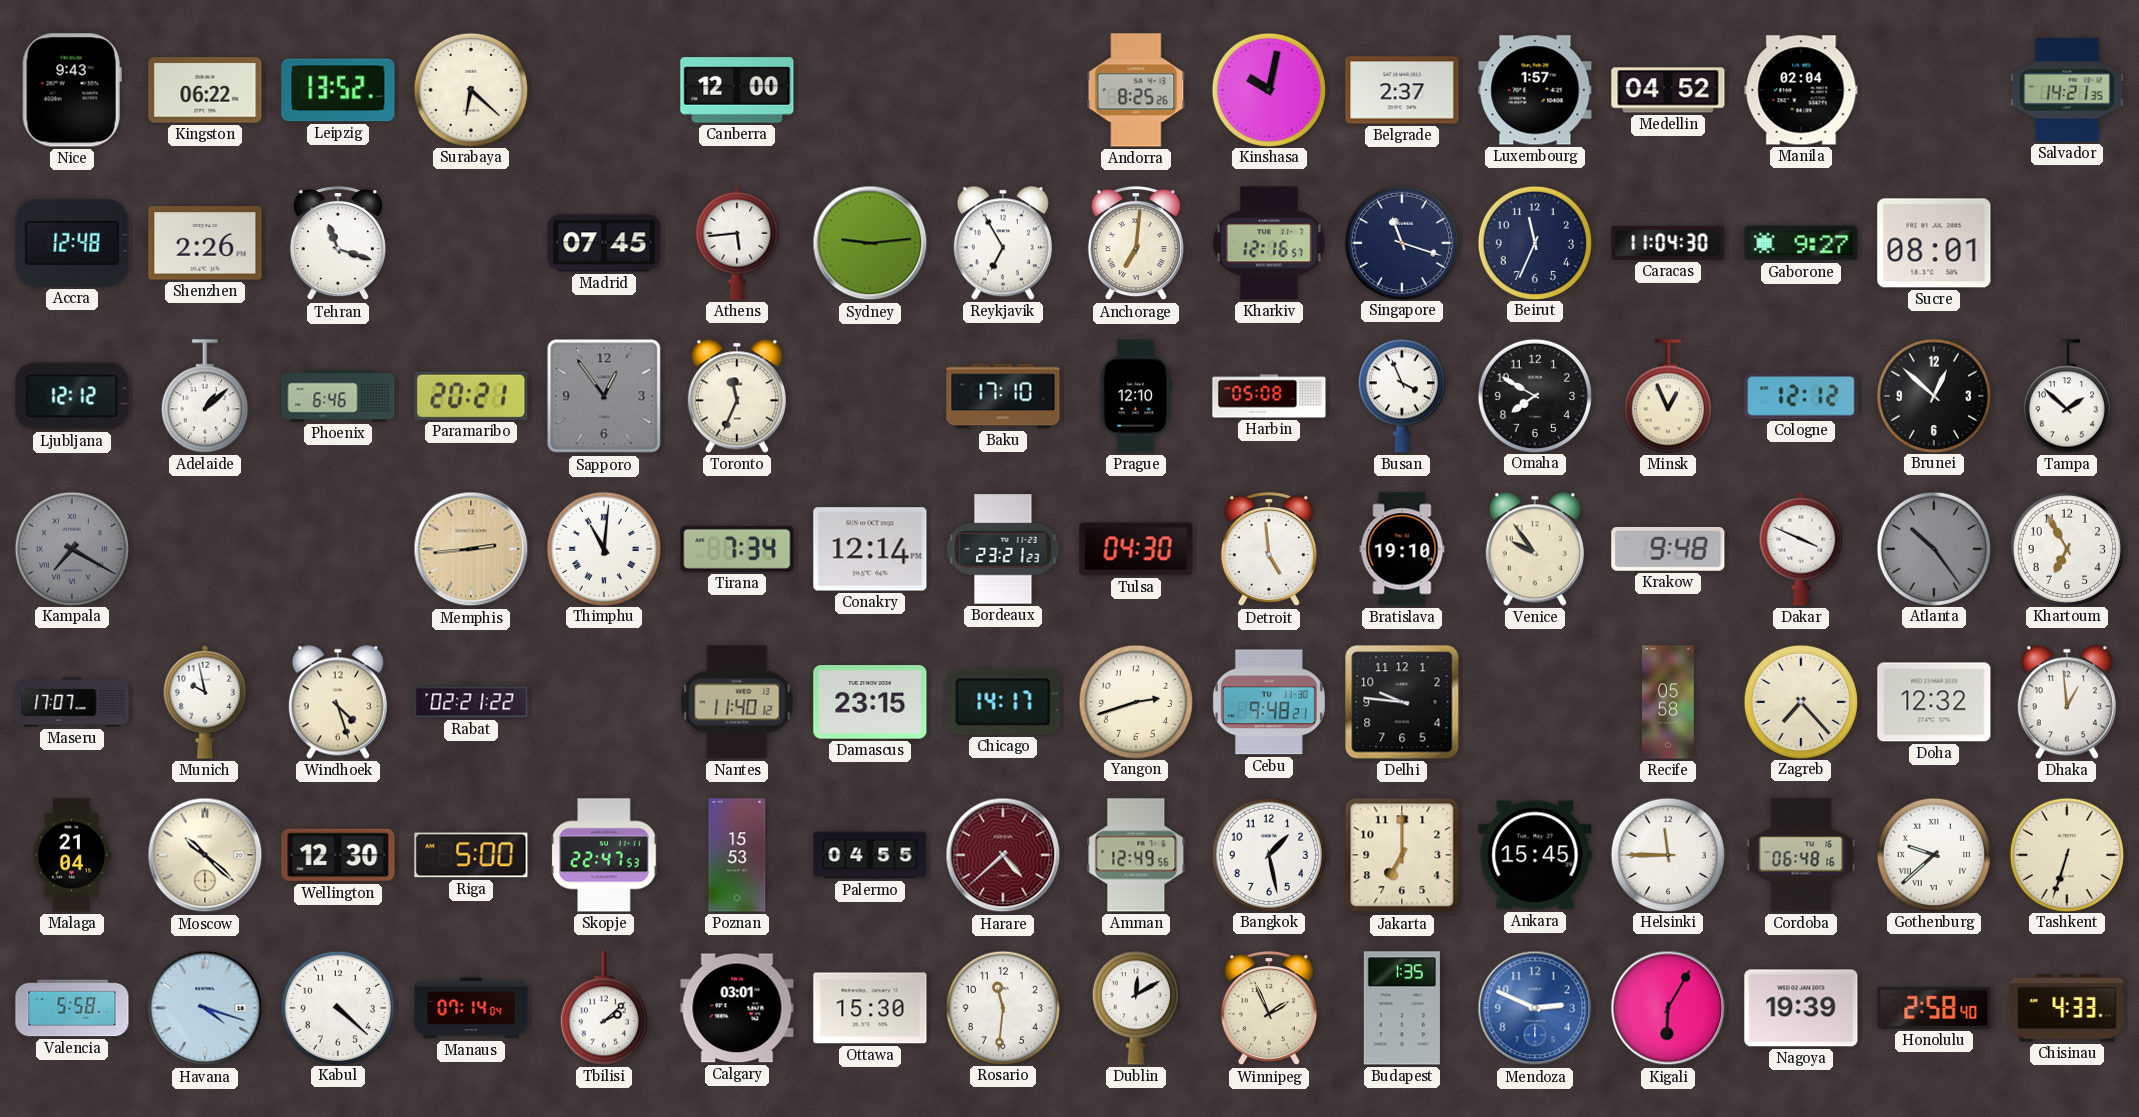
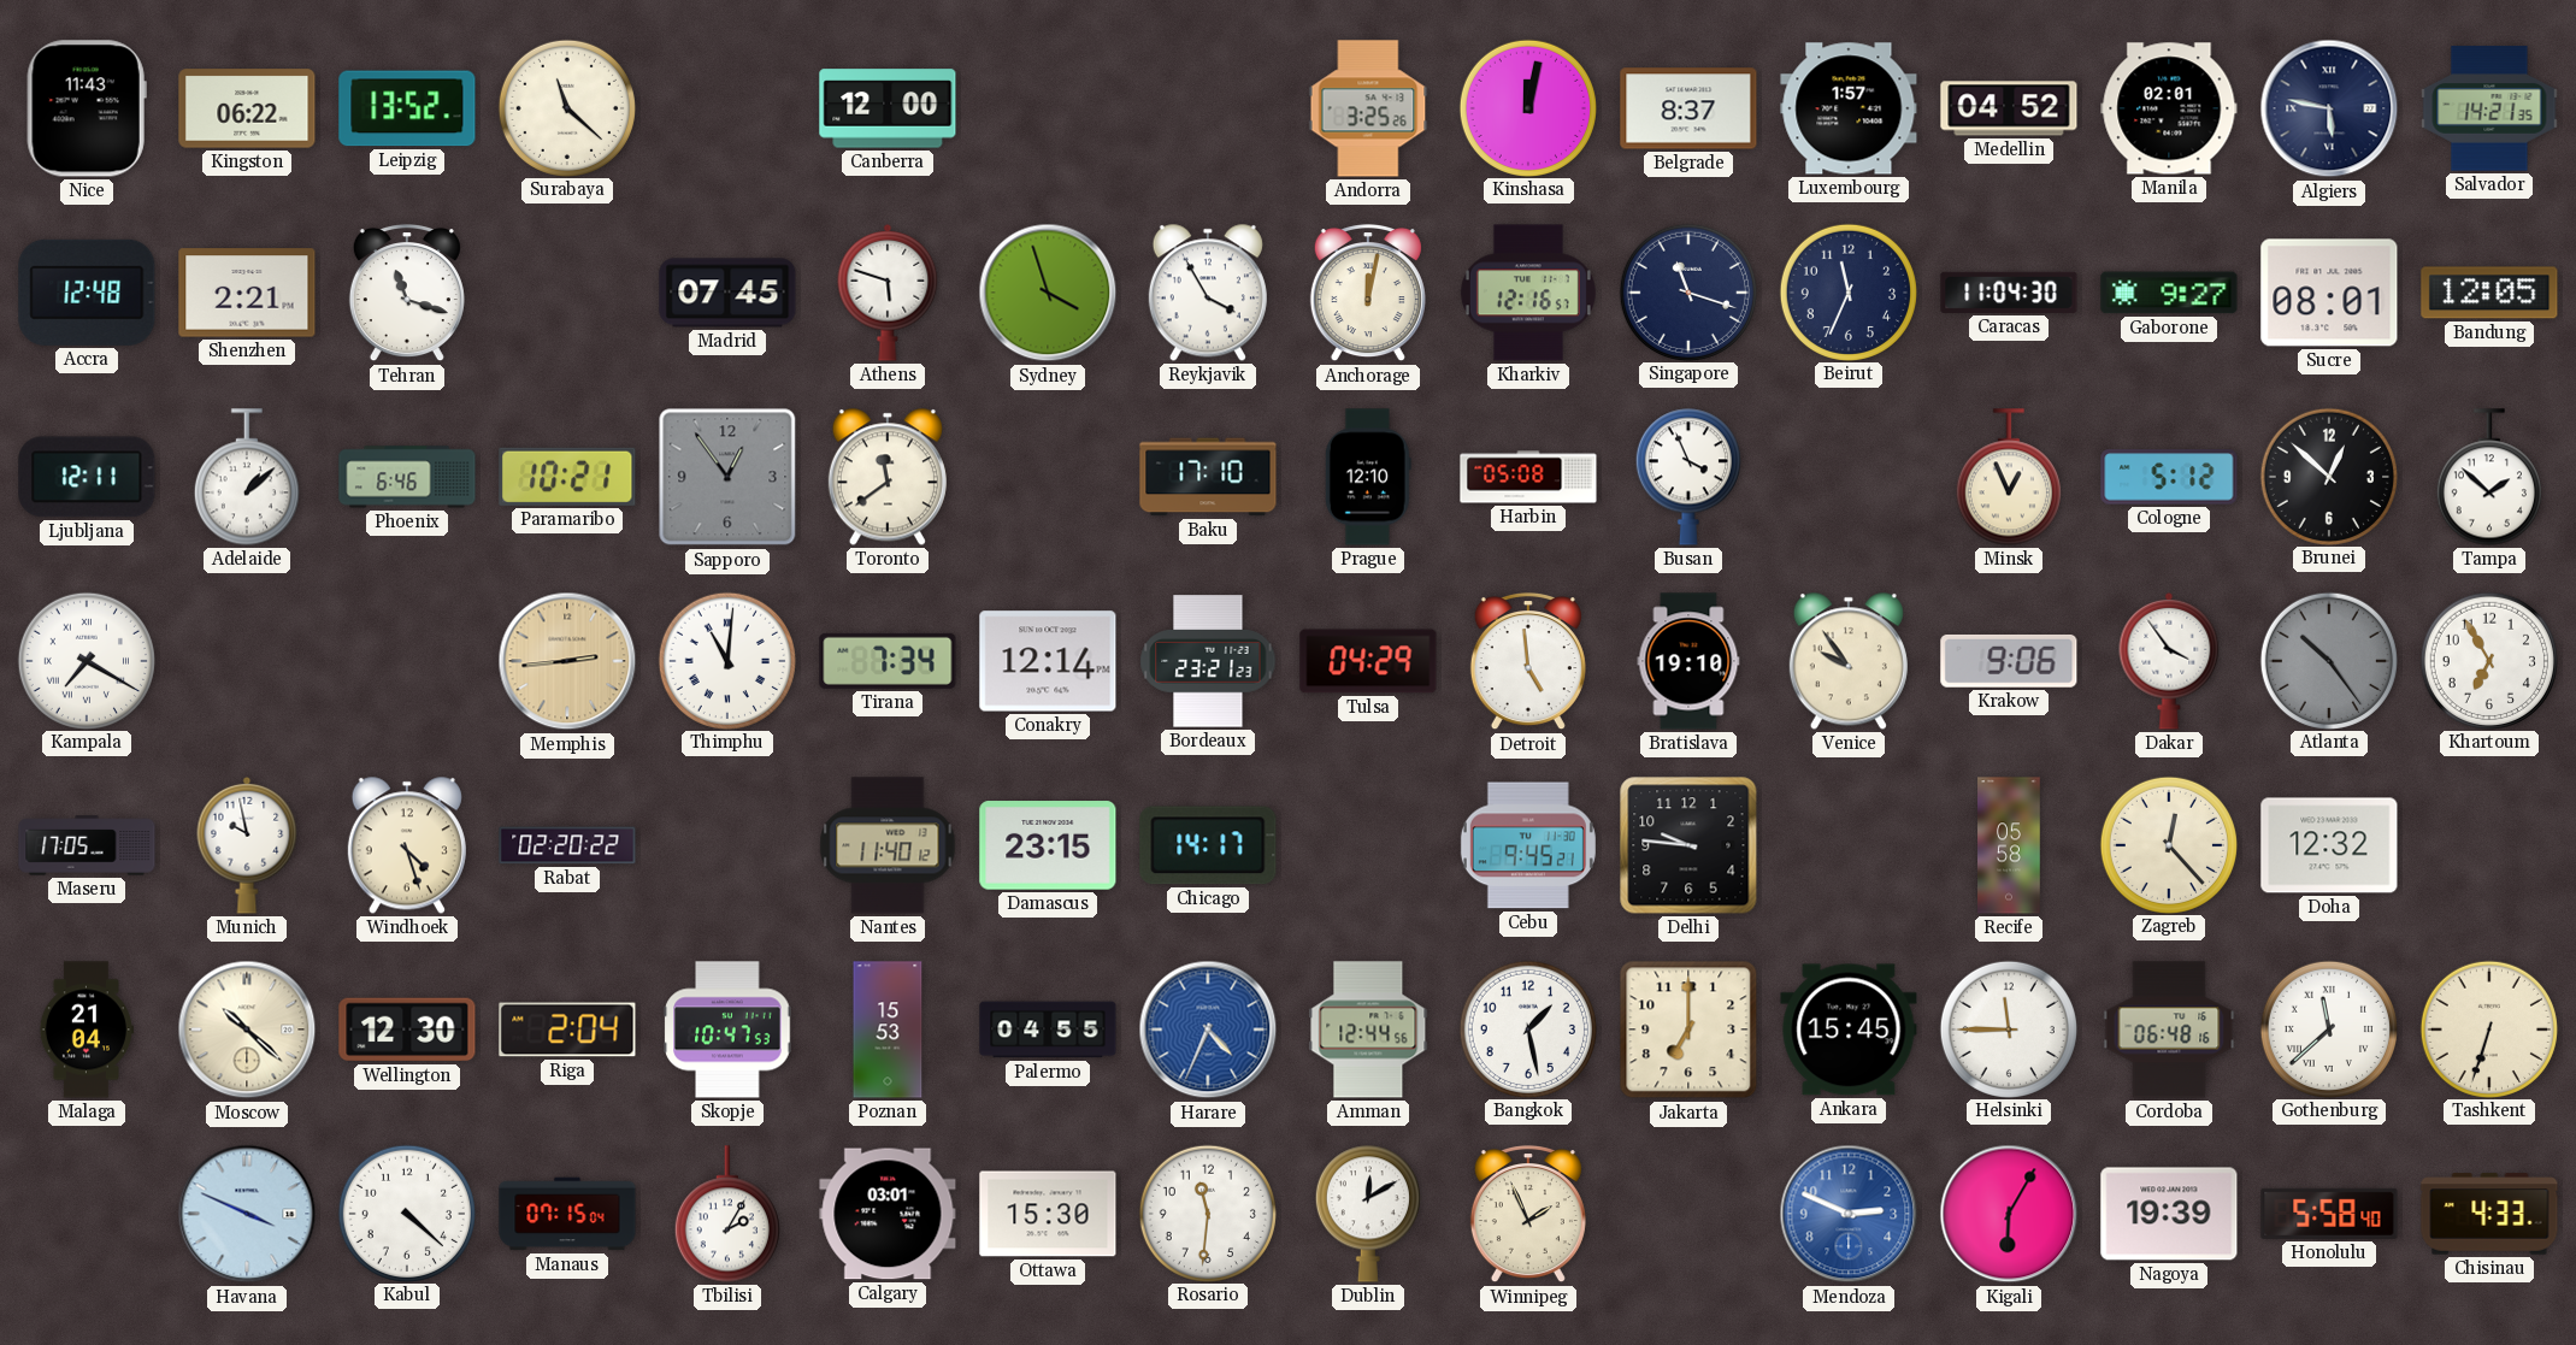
Nice: 9:43 -> 11:43 (87, 108)
Surabaya: 6:22 -> 11:22 (566, 107)
Andorra: 8:25 -> 3:25 (1368, 108)
Kinshasa: 10:02 -> 12:02 (1527, 107)
Belgrade: 2:37 -> 8:37 (1688, 108)
Manila: 02:04 -> 02:01 (2169, 108)
Algiers: none -> 5:47 (2329, 108)
Shenzhen: 2:26 -> 2:21 (247, 293)
Athens: 5:44 -> 5:48 (888, 293)
Sydney: 9:14 -> 3:57 (1048, 293)
Reykjavik: 6:55 -> 3:55 (1208, 293)
Anchorage: 7:01 -> 12:02 (1368, 294)
Bandung: none -> 12:05 (2489, 293)
Ljubljana: 12:12 -> 12:11 (87, 477)
Paramaribo: 20:21 -> 10:21 (567, 477)
Toronto: 11:34 -> 11:39 (888, 477)
Omaha: 7:50 -> none (1534, 395)
Cologne: 12:12 -> 5:12 (2169, 477)
Kampala dial: grey -> white (86, 660)
Tulsa: 04:30 -> 04:29 (1368, 661)
Krakow: 9:48 -> 9:06 (2009, 661)
Dakar: 3:49 -> 3:54 (2169, 661)
Maseru: 17:07 -> 17:05 (87, 845)
Rabat: 02:21 -> 02:20 (567, 845)
Yangon: 2:42 -> none (1135, 701)
Cebu: 9:48 -> 9:45 (1528, 845)
Zagreb: 7:23 -> 12:23 (2168, 844)
Dhaka: 12:59 -> none (2067, 702)
Riga: 5:00 -> 2:04 (567, 1030)
Skopje: 22:47 -> 10:47 (727, 1030)
Harare: 4:38 -> 4:34 (1208, 1030)
Harare dial: burgundy -> blue (1208, 1030)
Amman: 12:49 -> 12:44 (1368, 1030)
Gothenburg: 9:38 -> 11:38 (2328, 1028)
Valencia: 5:58 -> none (72, 1008)
Havana: 4:18 -> 3:49 (247, 1214)
Manaus: 07:14 -> 07:15 (567, 1214)
Tbilisi: 2:08 -> 2:05 (727, 1214)
Budapest: 1:35 -> none (1402, 1008)
Honolulu: 2:58 -> 5:58 (2329, 1214)
